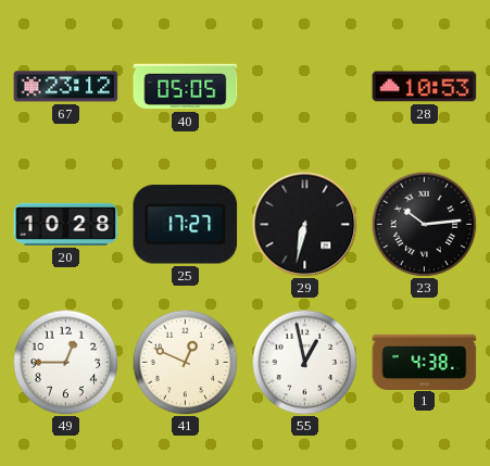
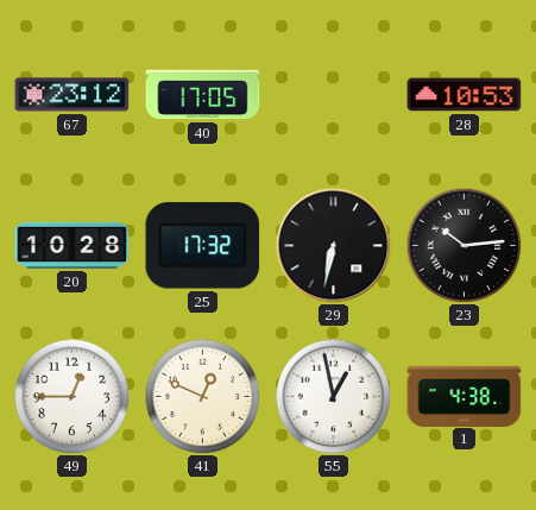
40: 05:05 -> 17:05 (203, 95)
25: 17:27 -> 17:32 (203, 246)
